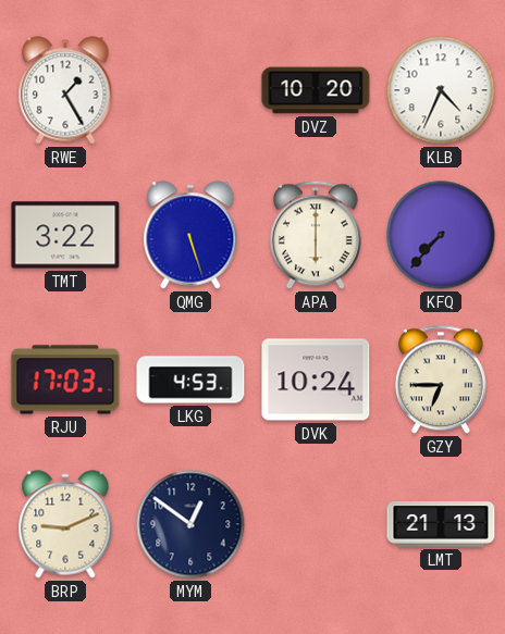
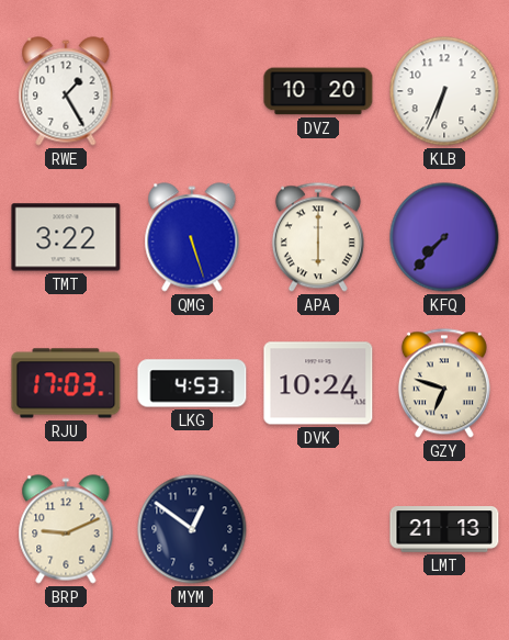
KLB: 4:34 -> 6:34 (444, 91)
GZY: 6:45 -> 6:48 (444, 383)
